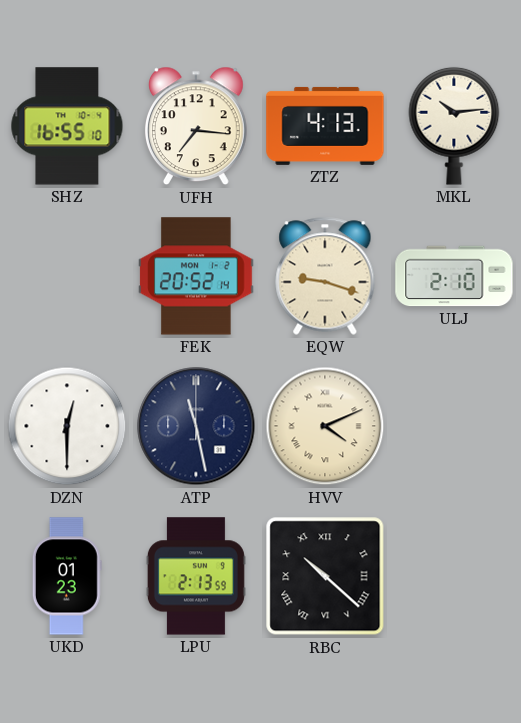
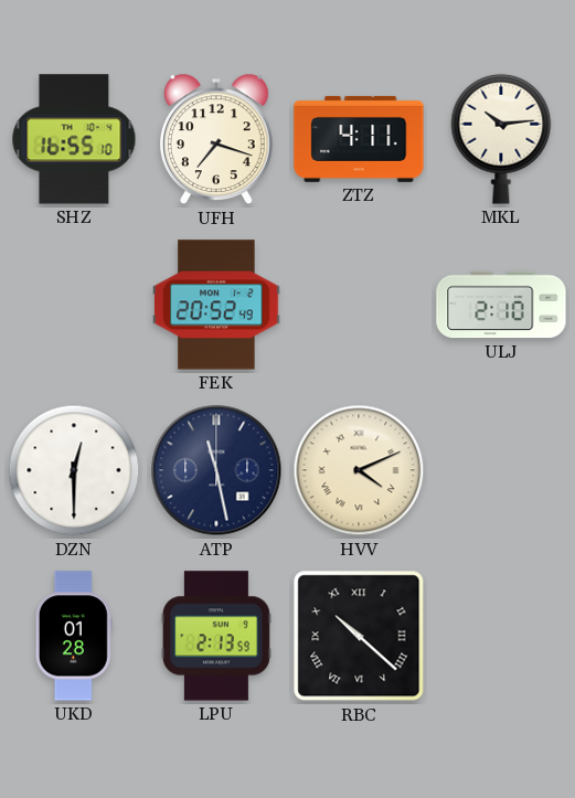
UFH: 7:16 -> 7:18 (216, 139)
ZTZ: 4:13 -> 4:11 (359, 139)
FEK: 20:52:14 -> 20:52:49 (216, 305)
EQW: 9:18 -> none (325, 276)
UKD: 01:23 -> 01:28 (74, 636)
